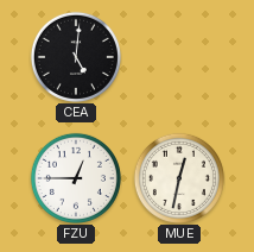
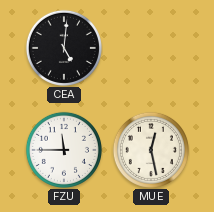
FZU: 12:45 -> 11:45 (64, 150)
MUE: 12:32 -> 12:28 (151, 150)
